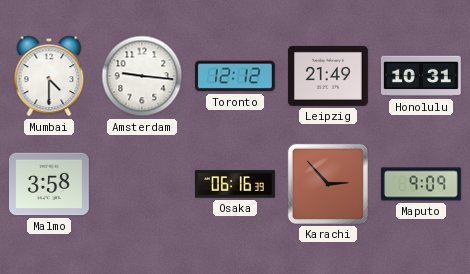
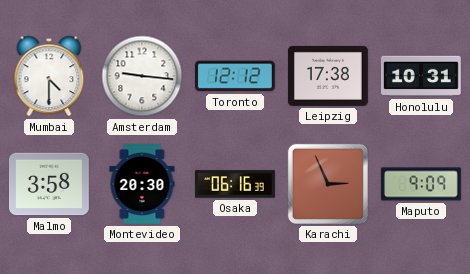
Leipzig: 21:49 -> 17:38 (328, 76)
Montevideo: none -> 20:30 (142, 185)
Karachi: 2:53 -> 2:56 (328, 184)
